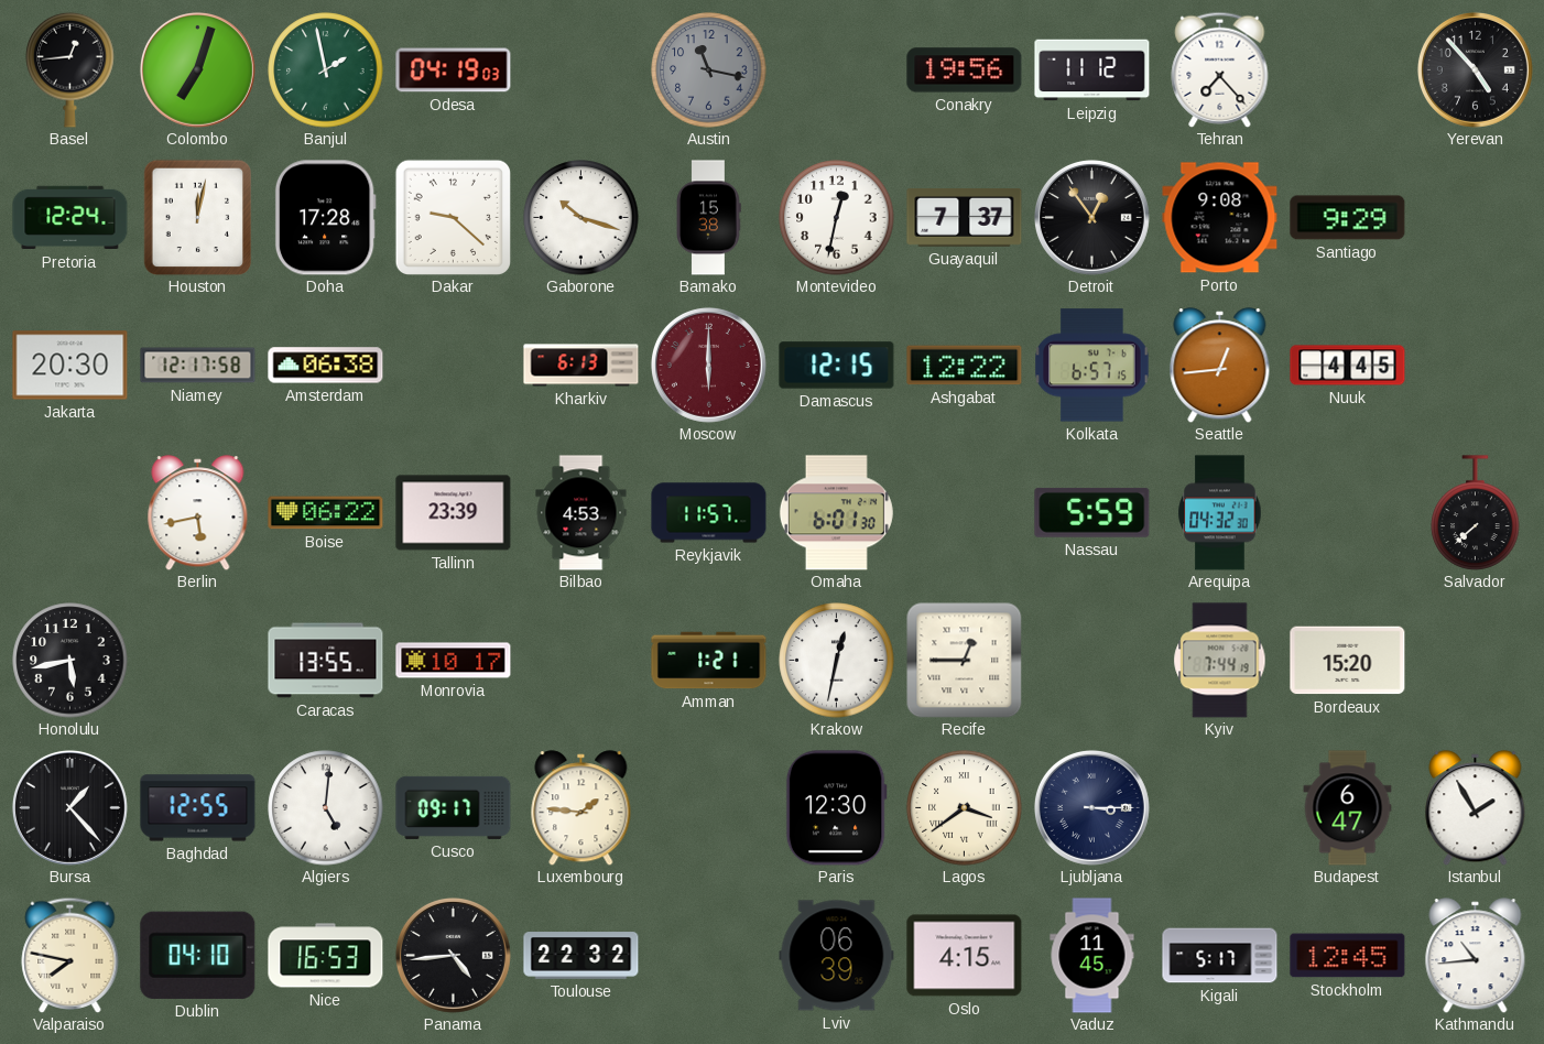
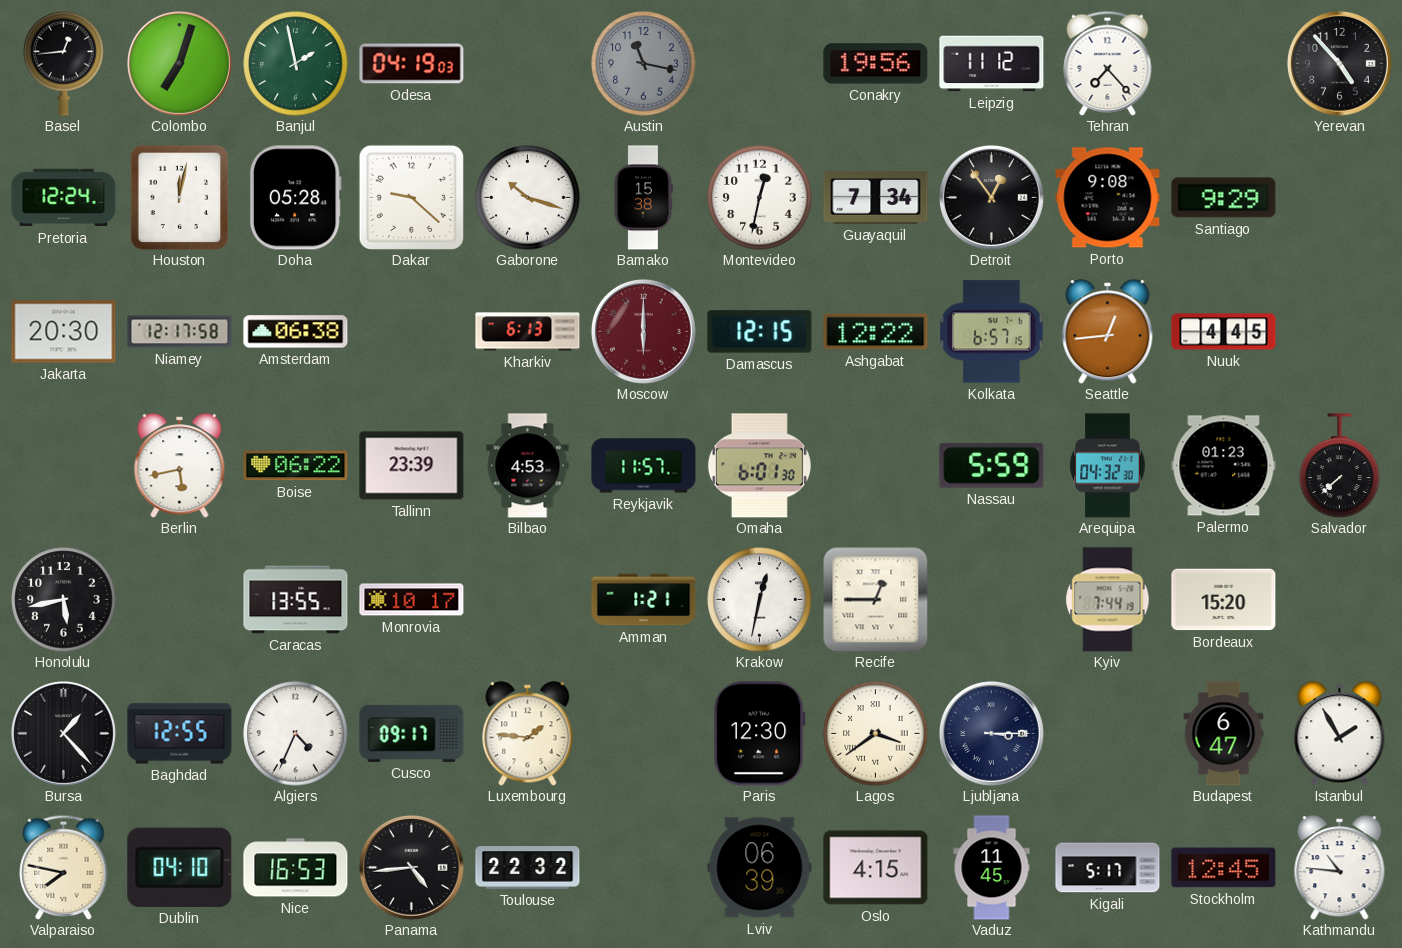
Doha: 17:28 -> 05:28 (295, 198)
Guayaquil: 7:37 -> 7:34 (876, 198)
Palermo: none -> 01:23 (1224, 466)
Algiers: 5:01 -> 4:34 (296, 734)
Kathmandu: 10:44 -> 10:46 (1340, 868)
